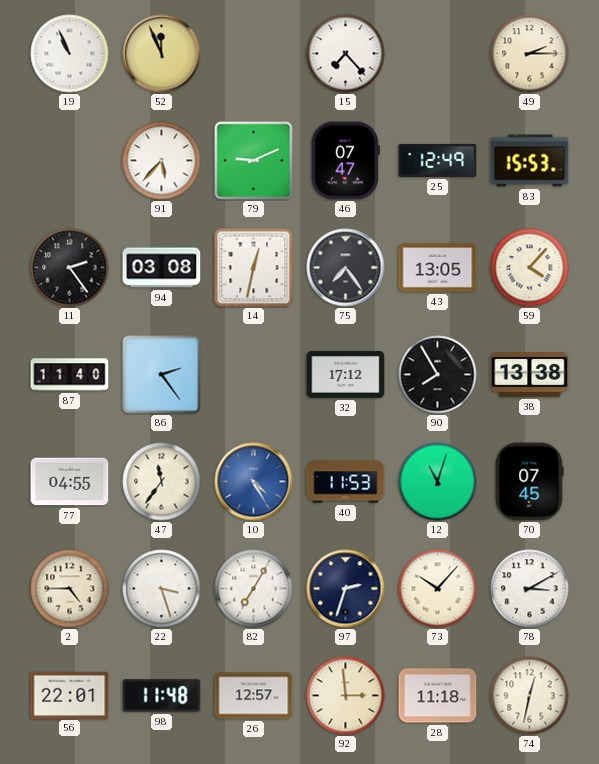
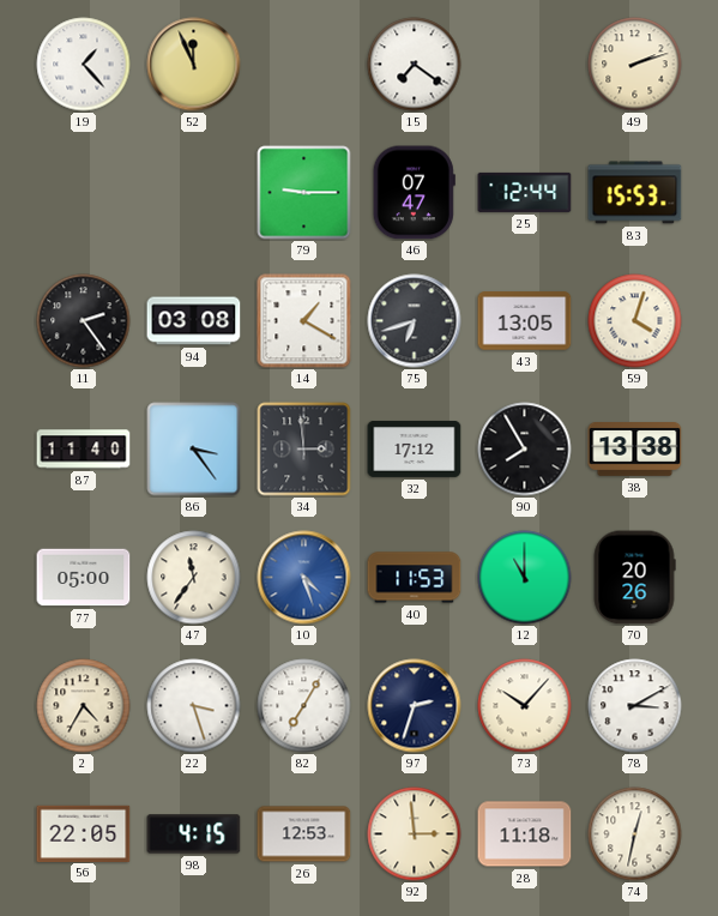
19: 10:56 -> 1:23 (84, 65)
15: 7:23 -> 7:21 (415, 65)
49: 2:15 -> 2:12 (635, 65)
91: 5:37 -> none (162, 161)
79: 9:11 -> 9:15 (304, 193)
25: 12:49 -> 12:44 (525, 192)
14: 12:32 -> 1:20 (304, 321)
75: 7:24 -> 6:42 (415, 321)
59: 4:07 -> 4:03 (635, 321)
86: 2:24 -> 3:24 (194, 450)
34: none -> 2:59 (304, 450)
77: 04:55 -> 05:00 (84, 578)
10: 4:25 -> 4:27 (304, 578)
12: 11:03 -> 11:00 (525, 578)
70: 07:45 -> 20:26 (634, 578)
2: 4:45 -> 4:35 (84, 706)
56: 22:01 -> 22:05 (84, 833)
98: 11:48 -> 4:15 (194, 834)
26: 12:57 -> 12:53 (304, 834)
